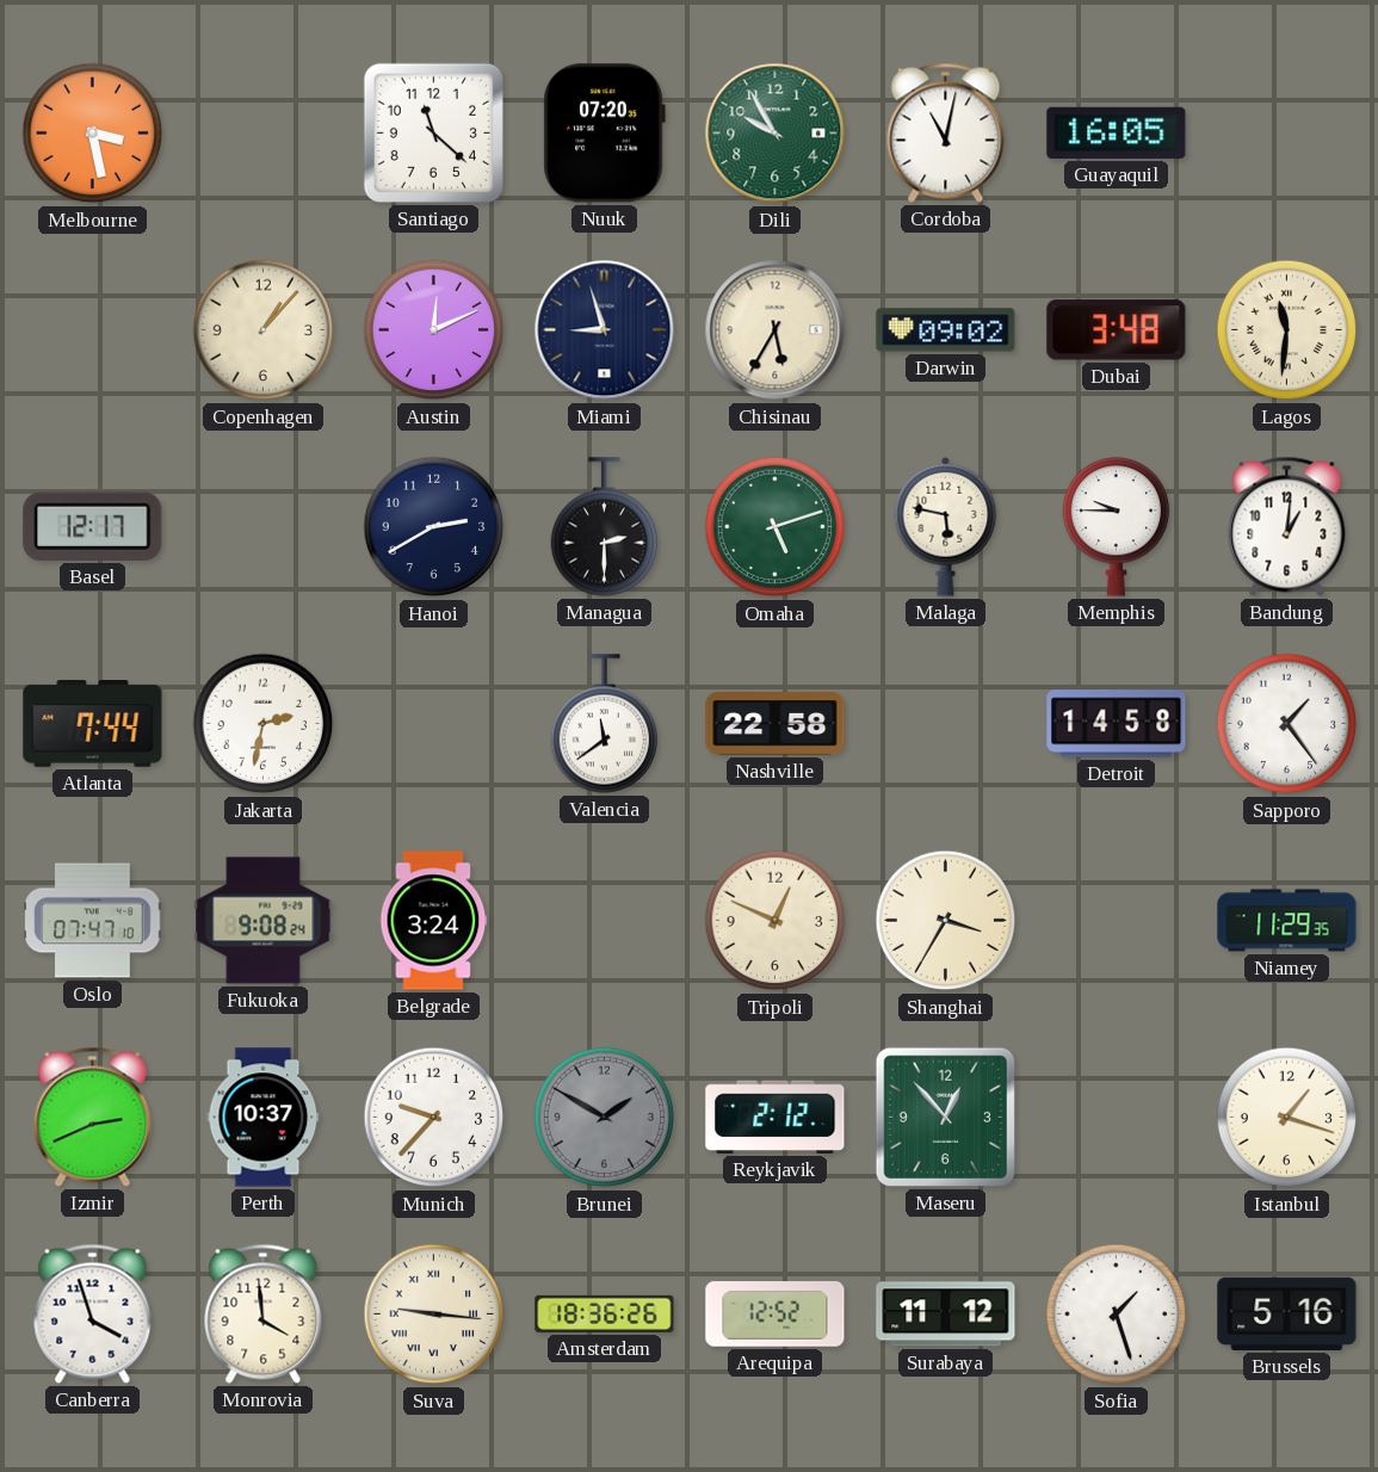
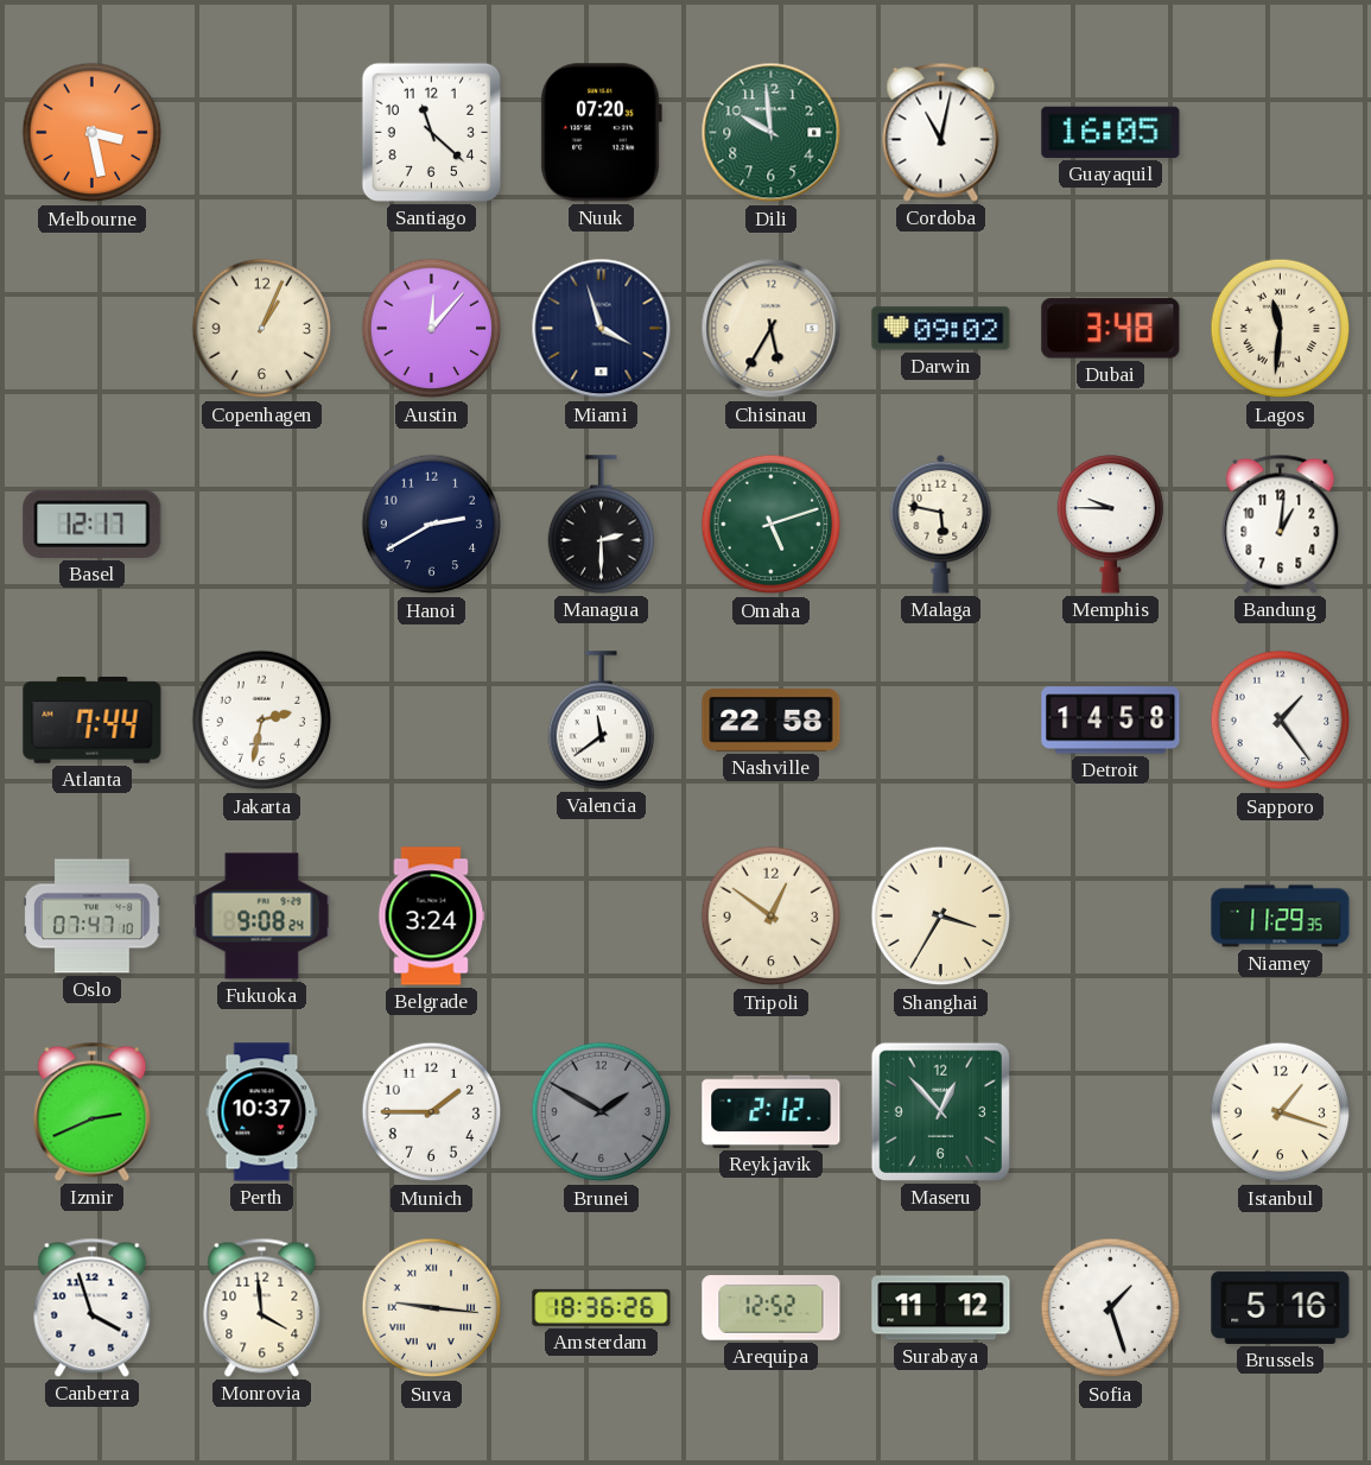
Dili: 9:55 -> 9:59 (772, 133)
Copenhagen: 1:07 -> 1:04 (262, 329)
Austin: 12:11 -> 12:07 (432, 329)
Miami: 8:57 -> 3:57 (602, 329)
Tripoli: 12:49 -> 12:51 (772, 917)
Munich: 9:37 -> 1:45 (432, 1112)
